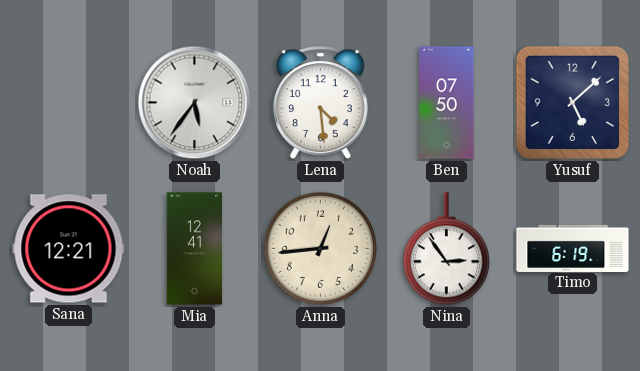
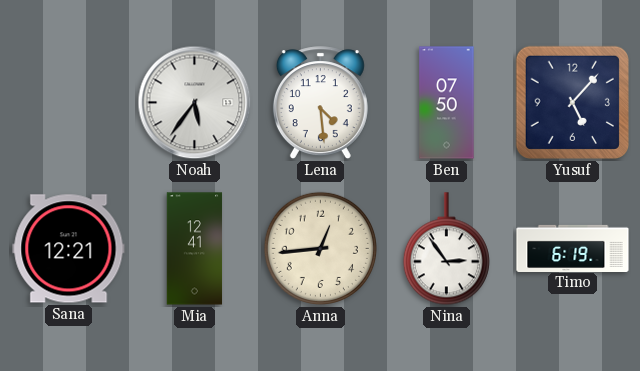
Yusuf: 5:08 -> 5:07 (572, 102)
